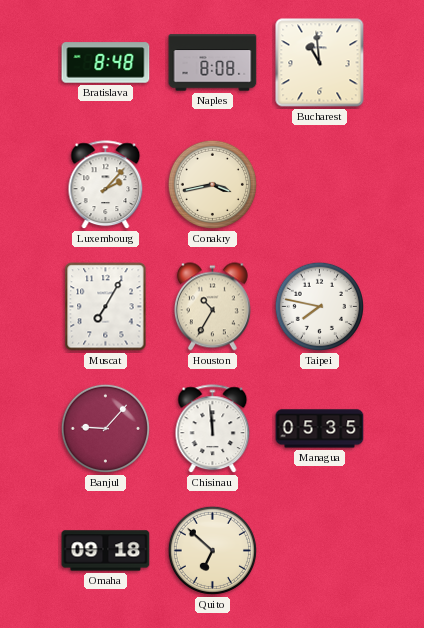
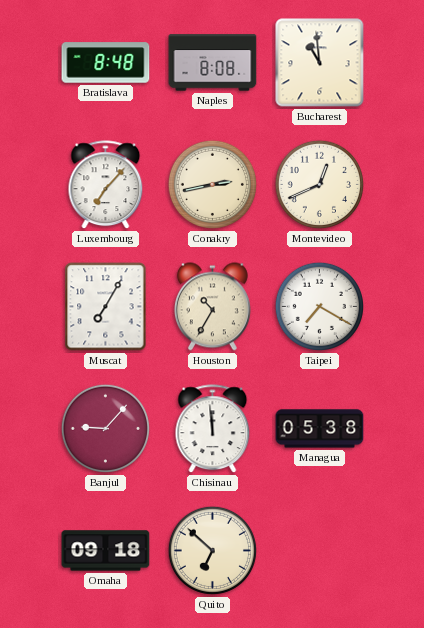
Luxembourg: 2:07 -> 7:07 (106, 185)
Conakry: 3:43 -> 2:43 (212, 184)
Montevideo: none -> 12:41 (319, 184)
Taipei: 7:47 -> 7:20 (319, 306)
Managua: 05:35 -> 05:38 (320, 429)
